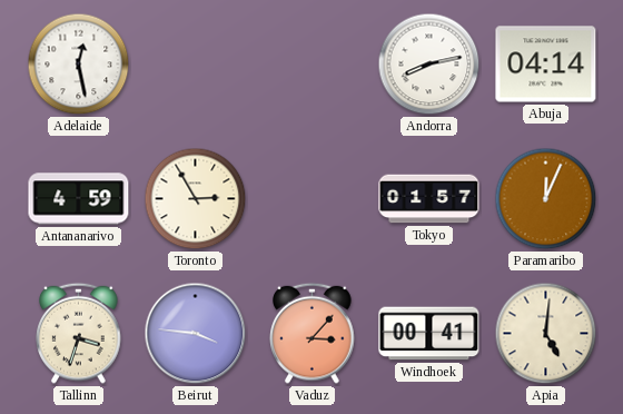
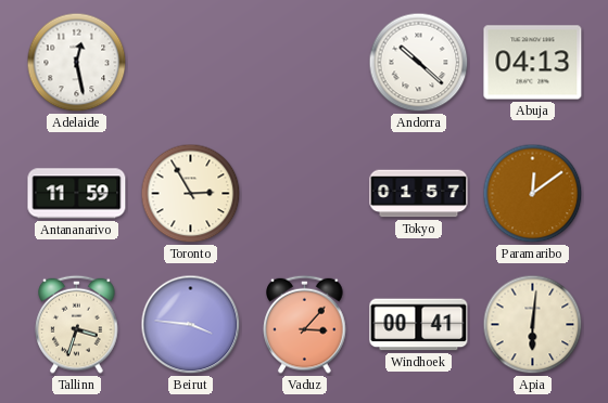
Andorra: 8:13 -> 10:22 (419, 63)
Abuja: 04:14 -> 04:13 (533, 63)
Antananarivo: 4:59 -> 11:59 (77, 194)
Paramaribo: 12:04 -> 12:09 (533, 194)
Apia: 5:01 -> 6:01 (533, 325)
